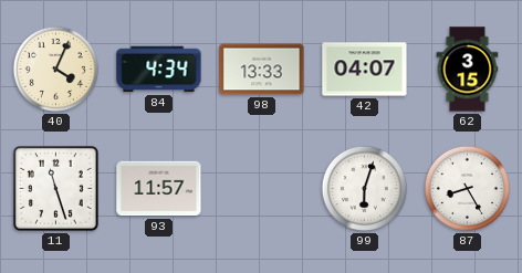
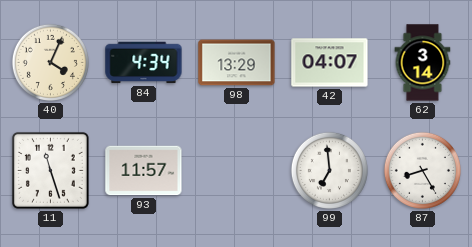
98: 13:33 -> 13:29 (237, 63)
62: 3:15 -> 3:14 (423, 63)
99: 6:03 -> 6:59 (329, 170)
